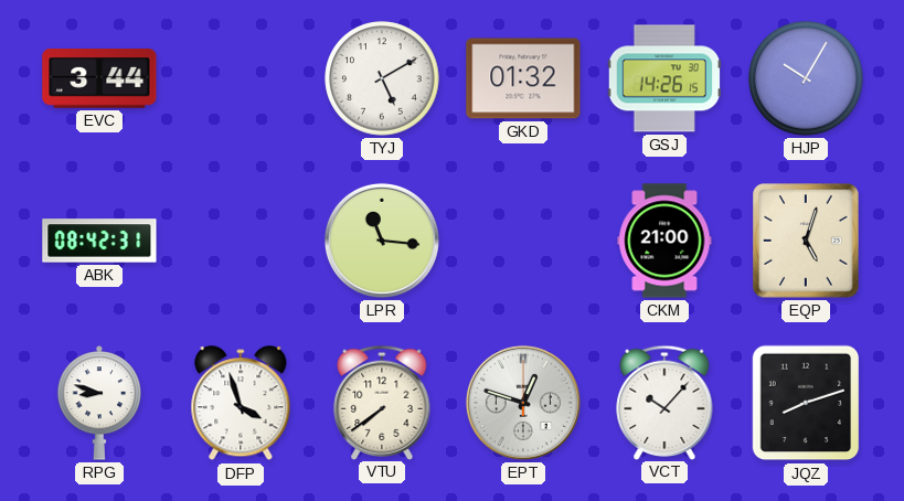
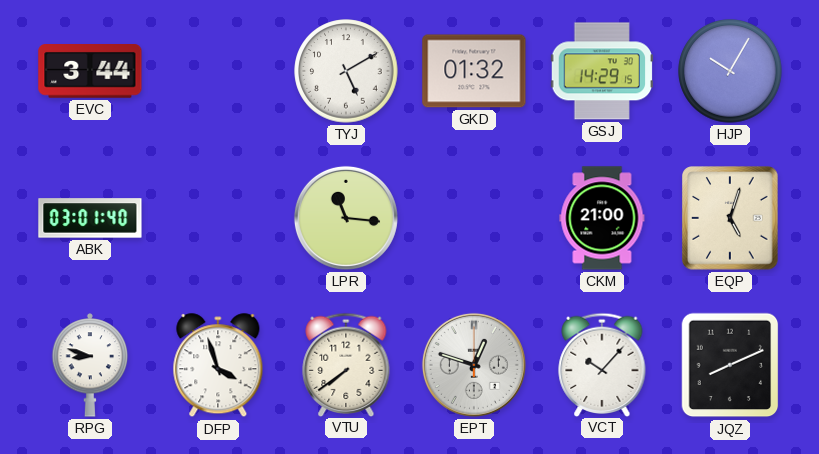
GSJ: 14:26 -> 14:29 (602, 71)
ABK: 08:42 -> 03:01 (90, 218)
JQZ: 8:12 -> 8:11 (730, 365)
